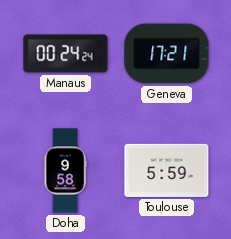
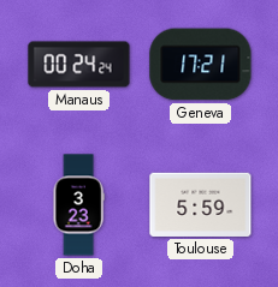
Doha: 9:58 -> 3:23 (78, 205)
